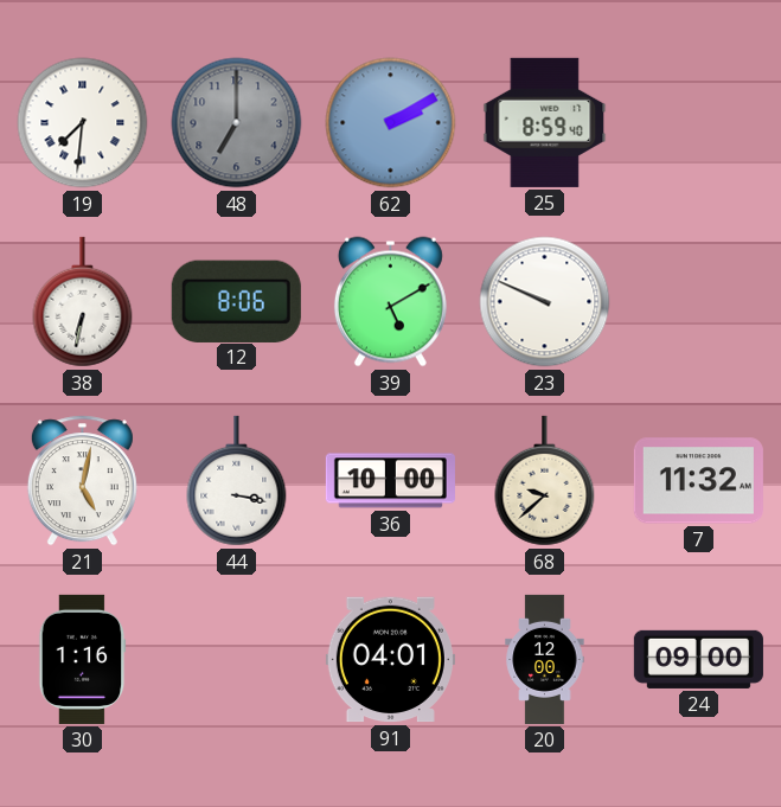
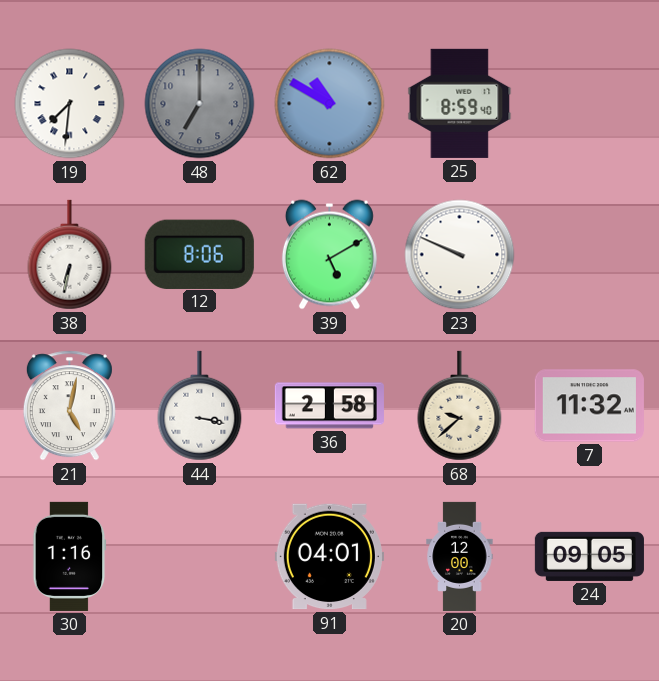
62: 2:10 -> 10:50 (330, 104)
36: 10:00 -> 2:58 (329, 406)
24: 09:00 -> 09:05 (589, 556)
